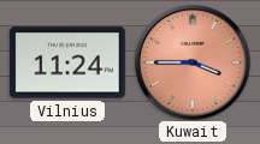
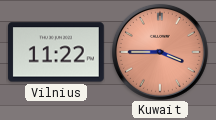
Vilnius: 11:24 -> 11:22 (56, 52)
